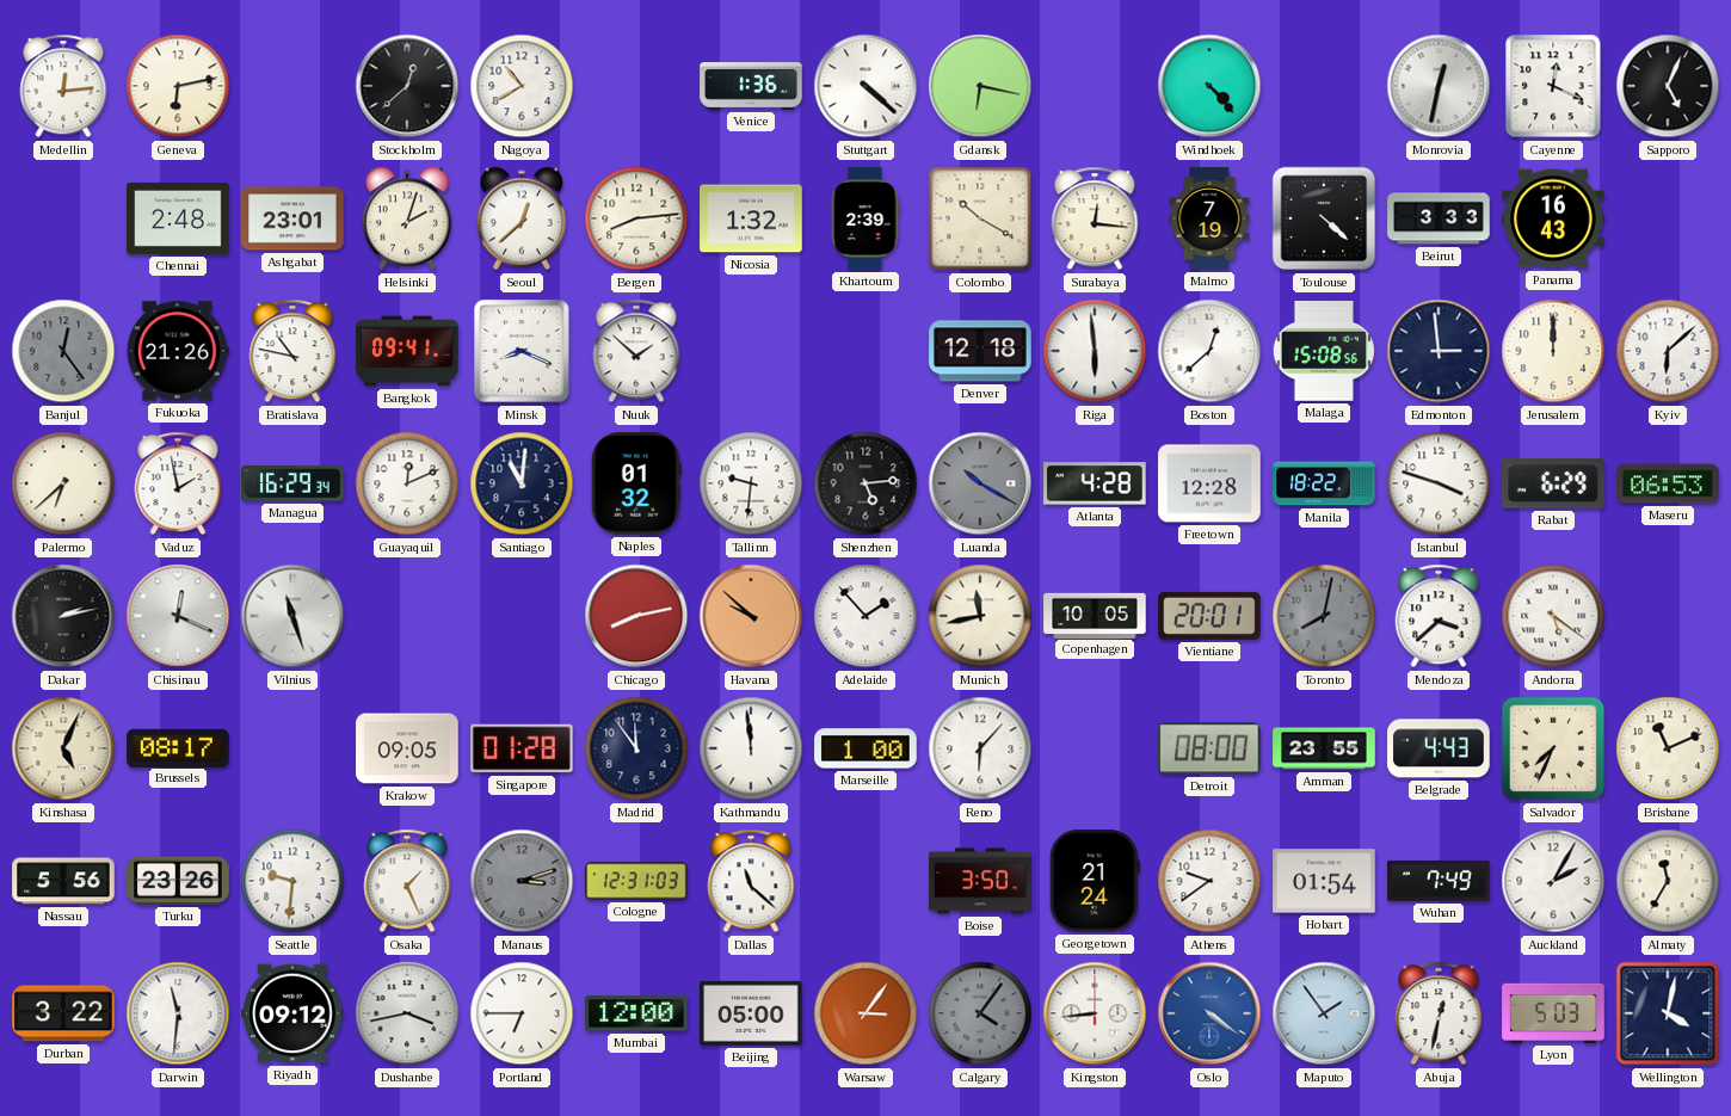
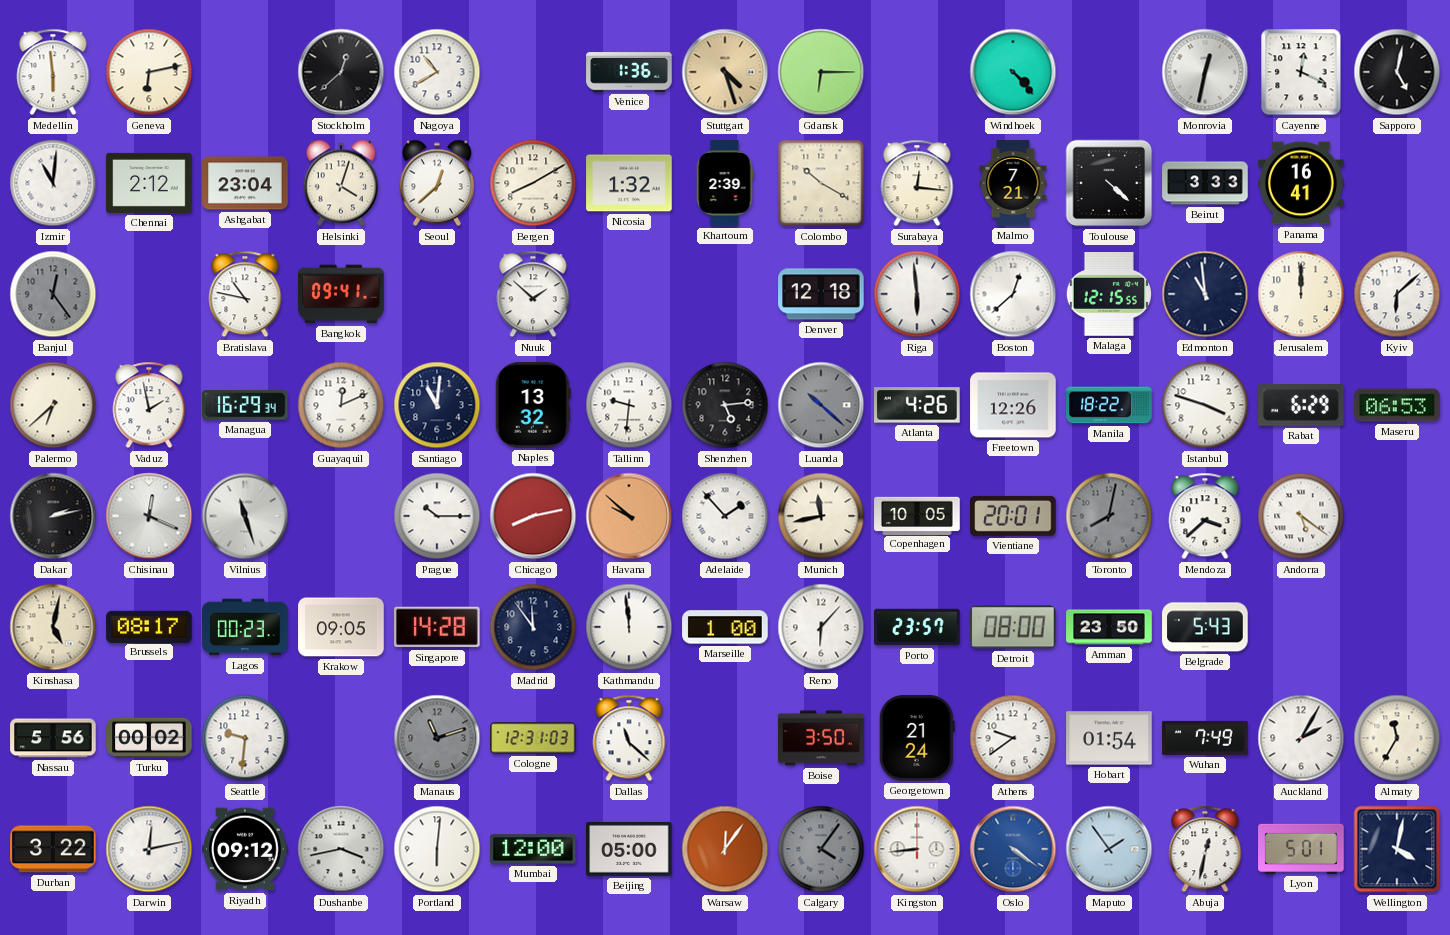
Medellin: 12:14 -> 5:59 (53, 72)
Stuttgart: 4:22 -> 4:27 (725, 72)
Stuttgart dial: white -> champagne (725, 72)
Gdansk: 6:17 -> 6:15 (821, 72)
Sapporo: 5:04 -> 5:02 (1397, 72)
Izmir: none -> 11:01 (53, 183)
Chennai: 2:48 -> 2:12 (149, 183)
Ashgabat: 23:01 -> 23:04 (245, 183)
Helsinki: 2:03 -> 4:03 (341, 183)
Bergen: 8:14 -> 8:10 (533, 183)
Malmo: 7:19 -> 7:21 (1013, 183)
Panama: 16:43 -> 16:41 (1301, 183)
Fukuoka: 21:26 -> none (178, 351)
Minsk: 8:19 -> none (522, 351)
Malaga: 15:08 -> 12:15 (1109, 294)
Edmonton: 2:59 -> 10:59 (1205, 294)
Naples: 01:32 -> 13:32 (533, 405)
Luanda: 10:20 -> 10:22 (821, 405)
Atlanta: 4:28 -> 4:26 (917, 405)
Freetown: 12:28 -> 12:26 (1013, 405)
Prague: none -> 10:15 (437, 516)
Kinshasa: 5:04 -> 5:02 (53, 627)
Lagos: none -> 00:23 (245, 627)
Singapore: 01:28 -> 14:28 (438, 627)
Porto: none -> 23:57 (917, 627)
Amman: 23:55 -> 23:50 (1109, 627)
Belgrade: 4:43 -> 5:43 (1205, 627)
Salvador: 7:34 -> none (1553, 748)
Brisbane: 11:11 -> none (1668, 748)
Turku: 23:26 -> 00:02 (149, 738)
Osaka: 1:26 -> none (407, 881)
Manaus: 3:12 -> 11:12 (437, 738)
Darwin: 11:31 -> 12:13 (149, 849)
Portland: 6:45 -> 6:01 (437, 849)
Warsaw: 3:06 -> 12:06 (725, 849)
Lyon: 5:03 -> 5:01 (1301, 849)
